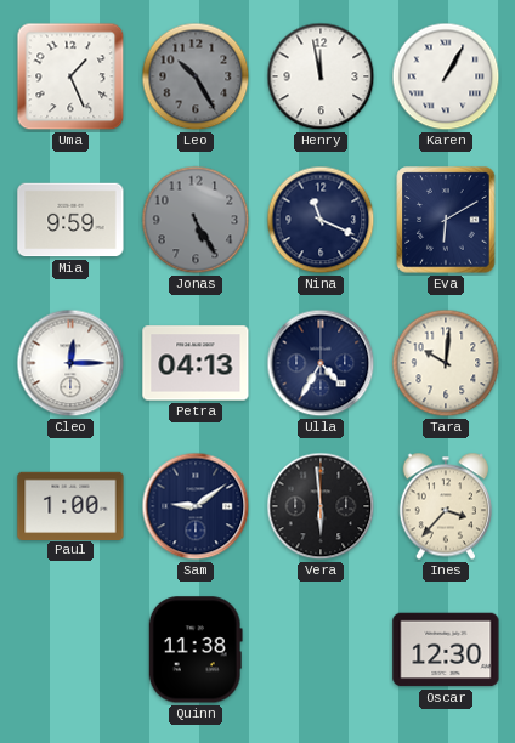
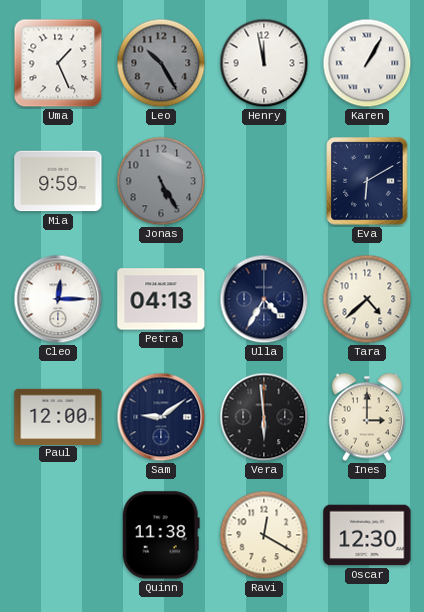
Nina: 11:19 -> none (321, 220)
Tara: 10:01 -> 4:38 (367, 299)
Paul: 1:00 -> 12:00 (58, 416)
Ines: 3:37 -> 3:00 (366, 417)
Ravi: none -> 12:20 (264, 535)
